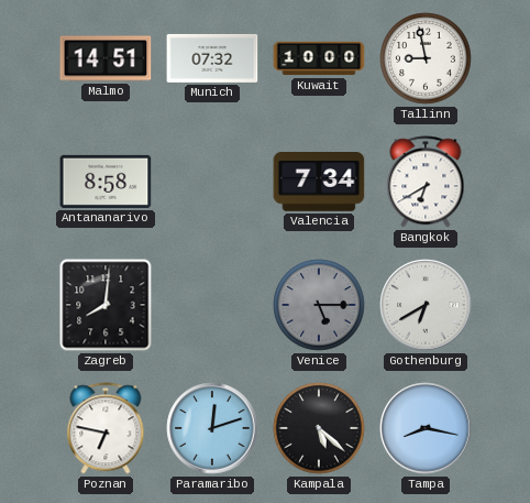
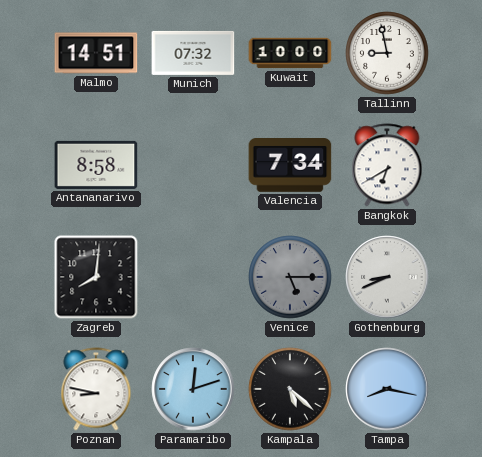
Gothenburg: 6:40 -> 8:41 (387, 277)
Poznan: 6:47 -> 8:47 (96, 389)
